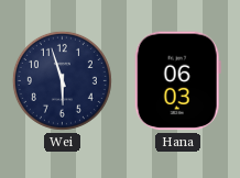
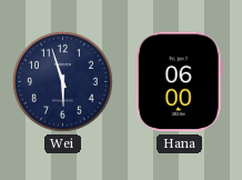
Hana: 06:03 -> 06:00 (179, 82)
